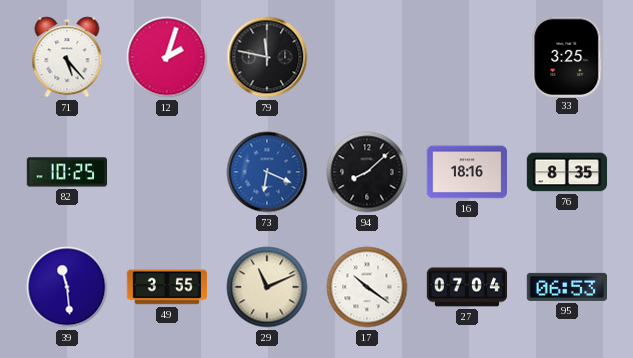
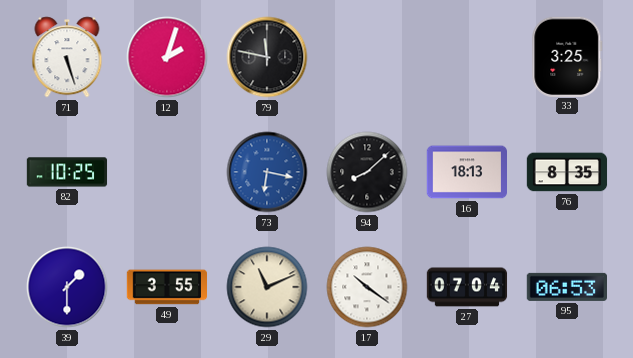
71: 5:23 -> 5:27 (67, 57)
73: 6:19 -> 6:17 (267, 172)
16: 18:16 -> 18:13 (466, 172)
39: 11:29 -> 1:30 (67, 287)
